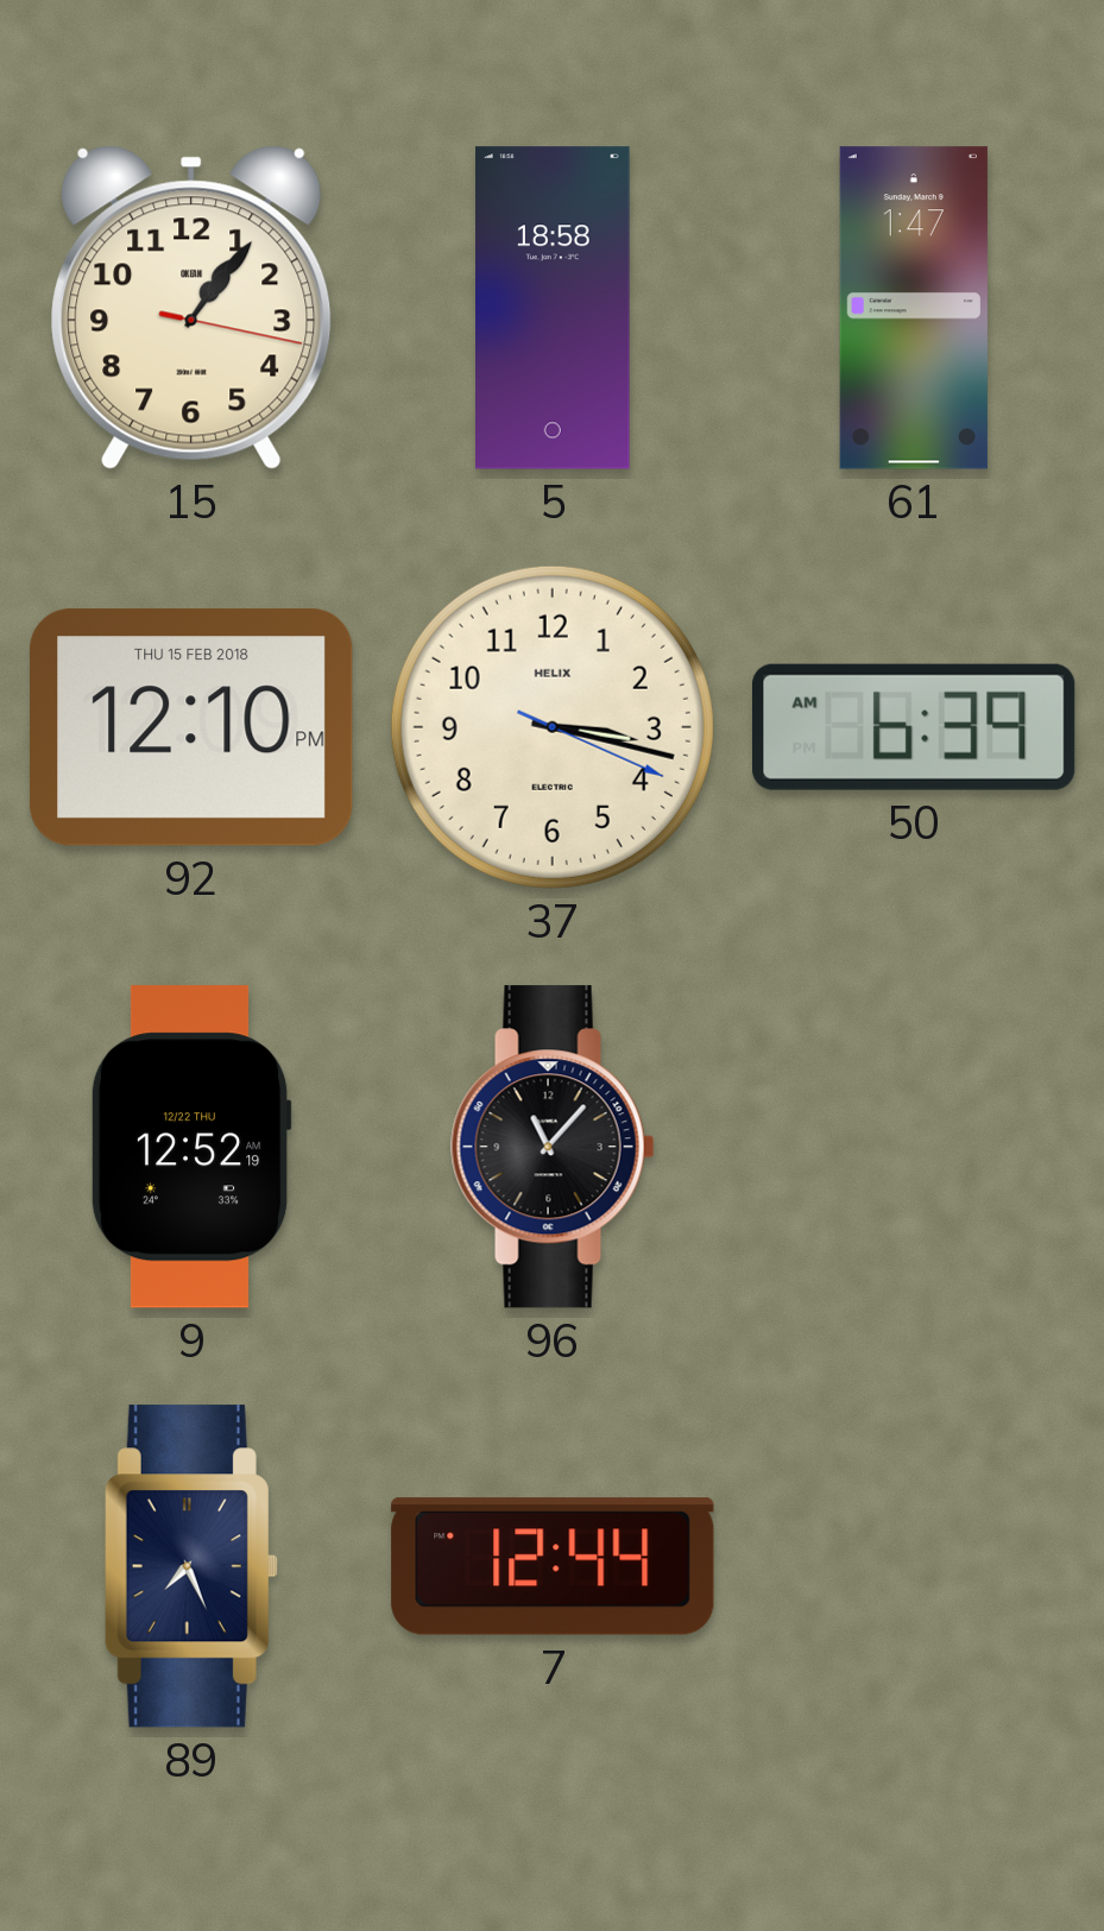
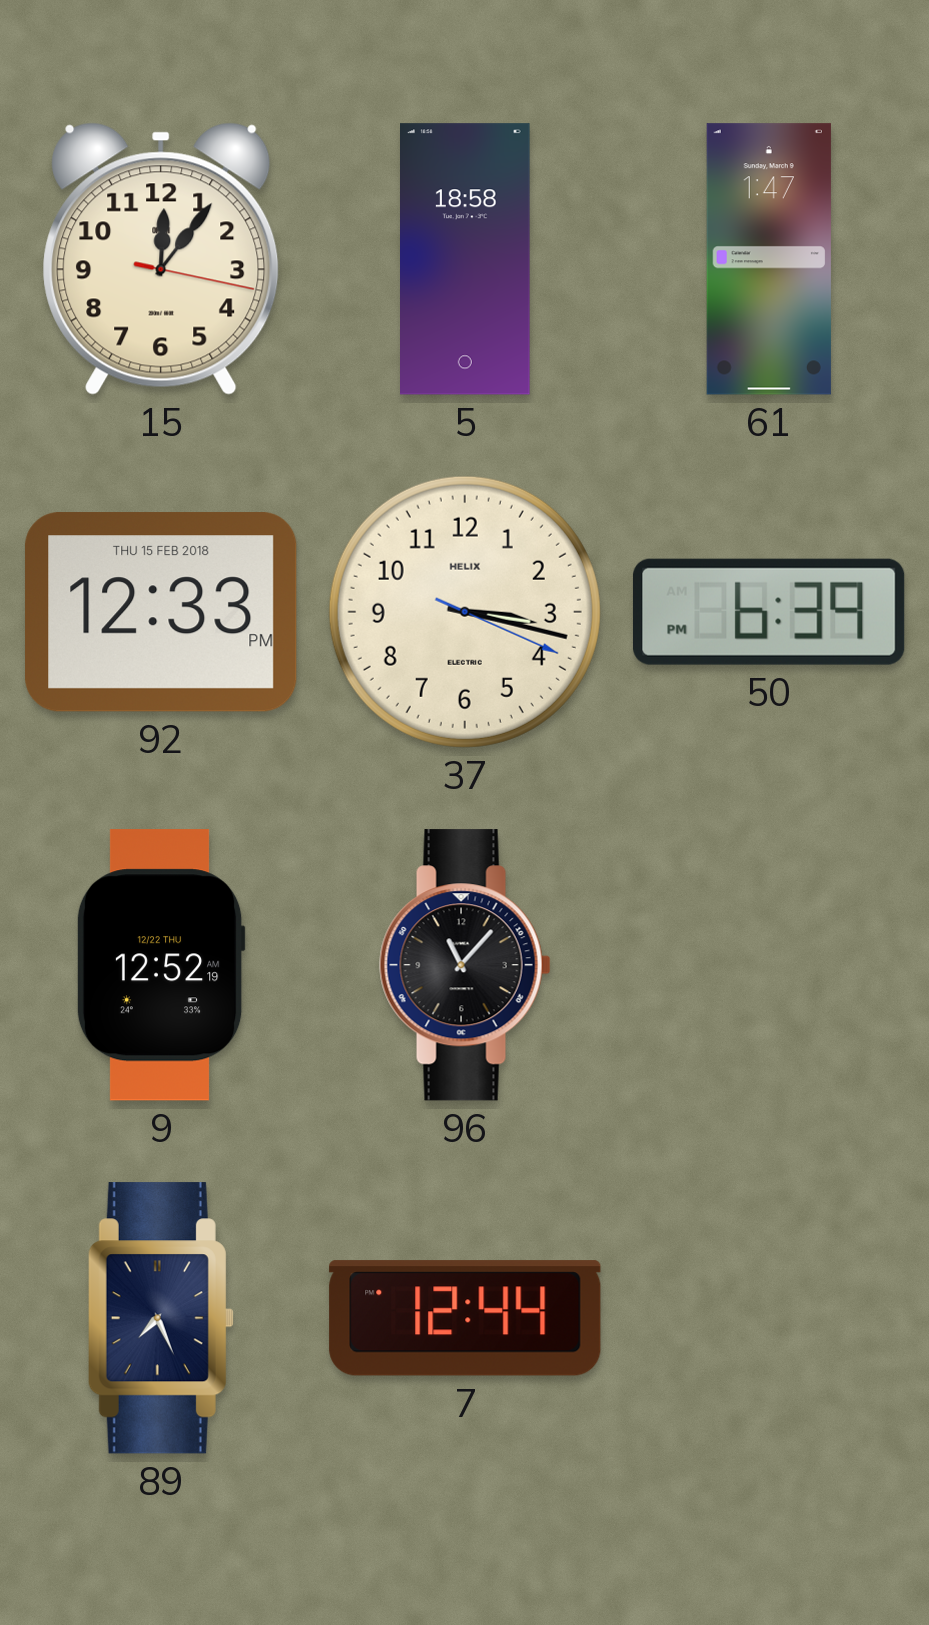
15: 1:06 -> 12:06 (161, 259)
92: 12:10 -> 12:33 (161, 612)
50: 6:39 AM -> 6:39 PM (769, 612)
